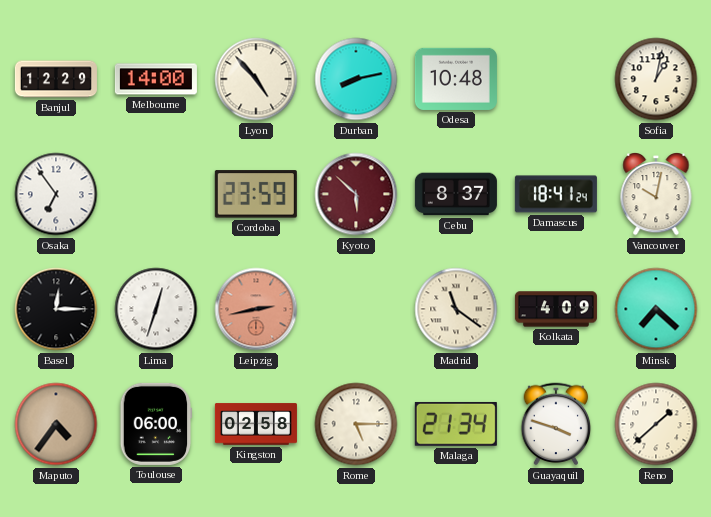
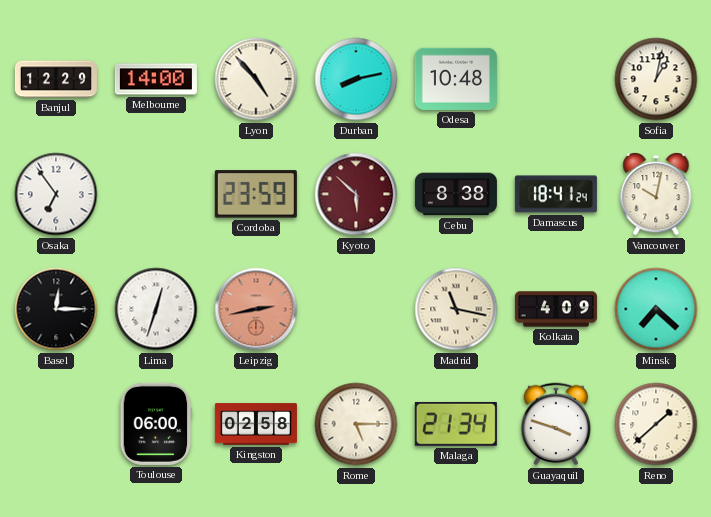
Cebu: 8:37 -> 8:38 (456, 194)
Madrid: 11:21 -> 11:17 (456, 309)
Maputo: 4:36 -> none (56, 424)
